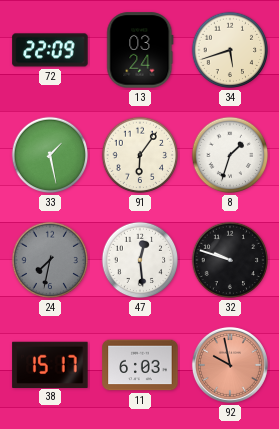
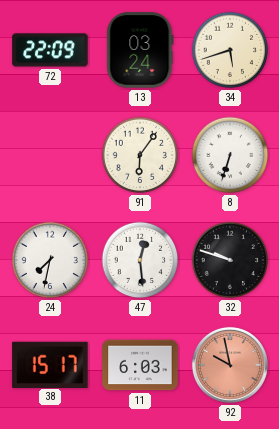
33: 1:28 -> none (50, 155)
8: 1:33 -> 6:33 (230, 155)
24 dial: grey -> white (50, 260)
